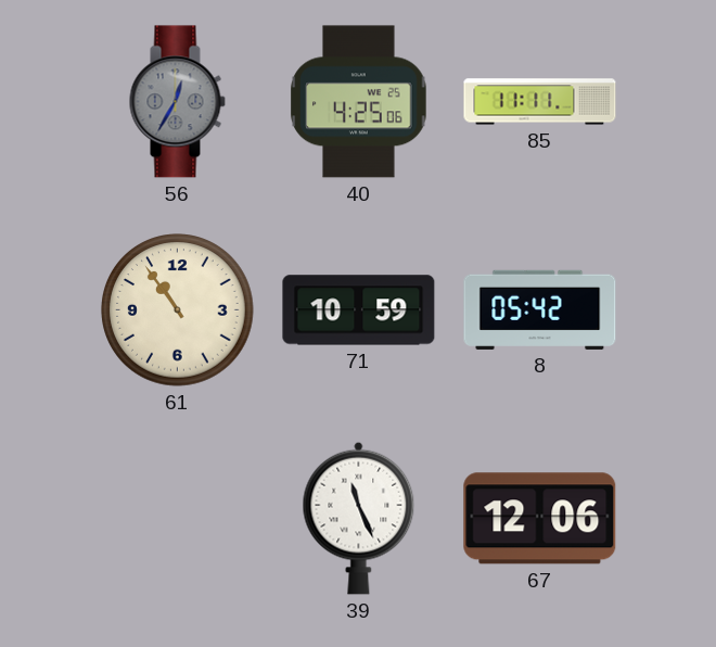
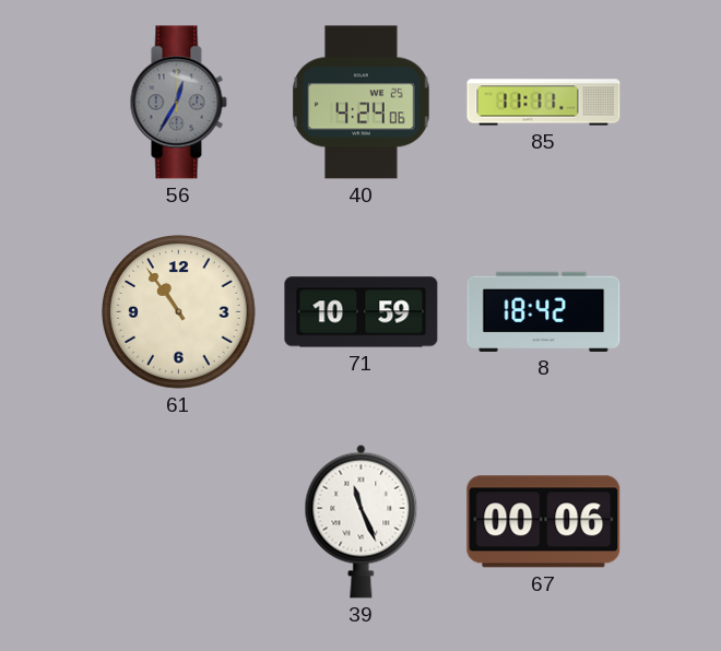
40: 4:25 -> 4:24 (362, 103)
8: 05:42 -> 18:42 (544, 311)
67: 12:06 -> 00:06 (544, 522)
